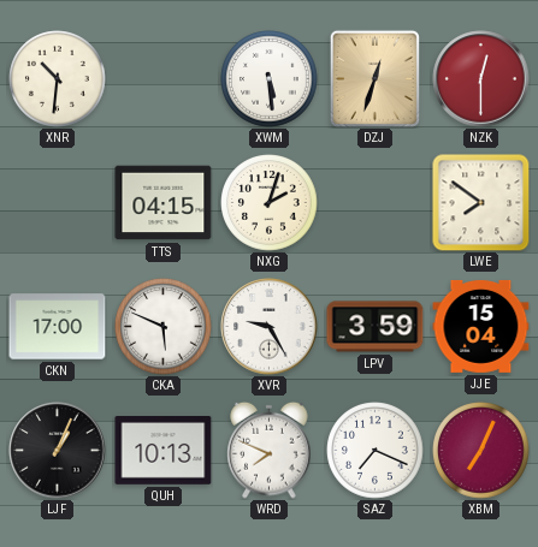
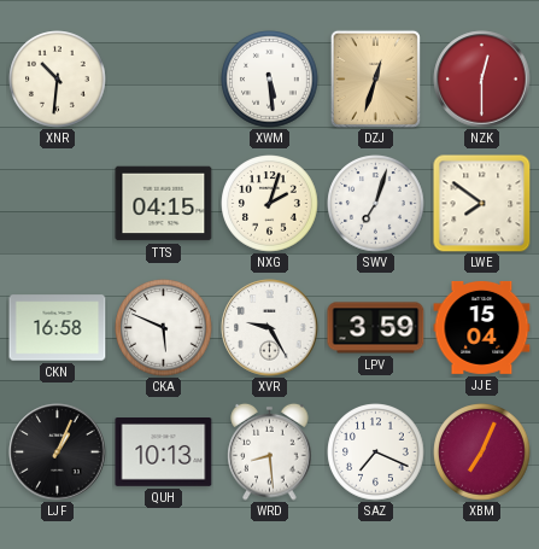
SWV: none -> 7:03 (376, 204)
CKN: 17:00 -> 16:58 (58, 328)
WRD: 7:49 -> 8:29 (270, 451)
